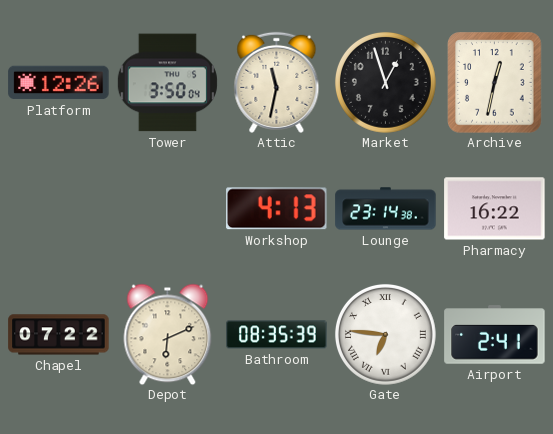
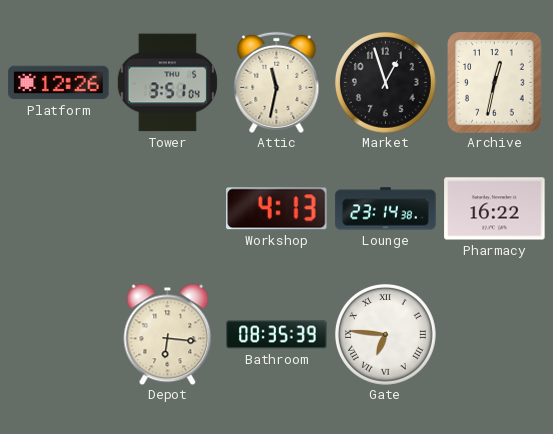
Tower: 3:50 -> 3:51 (167, 83)
Chapel: 07:22 -> none (59, 335)
Depot: 6:11 -> 6:16 (168, 334)
Airport: 2:41 -> none (495, 335)
